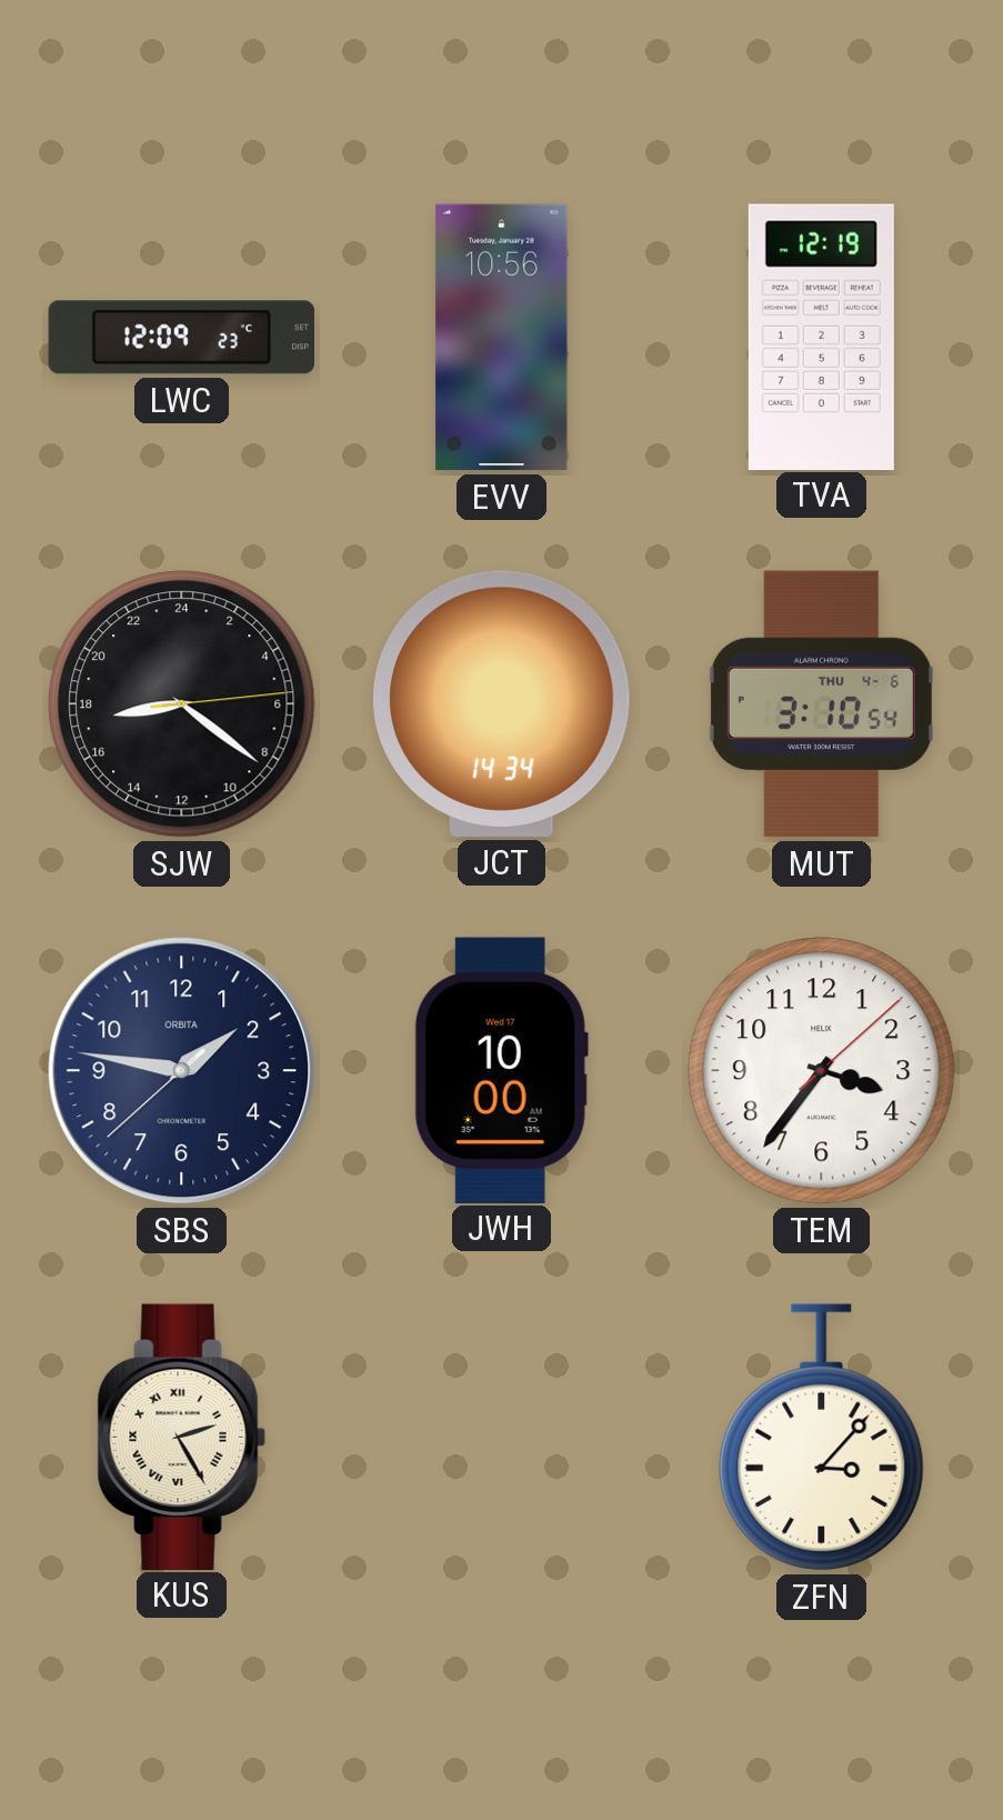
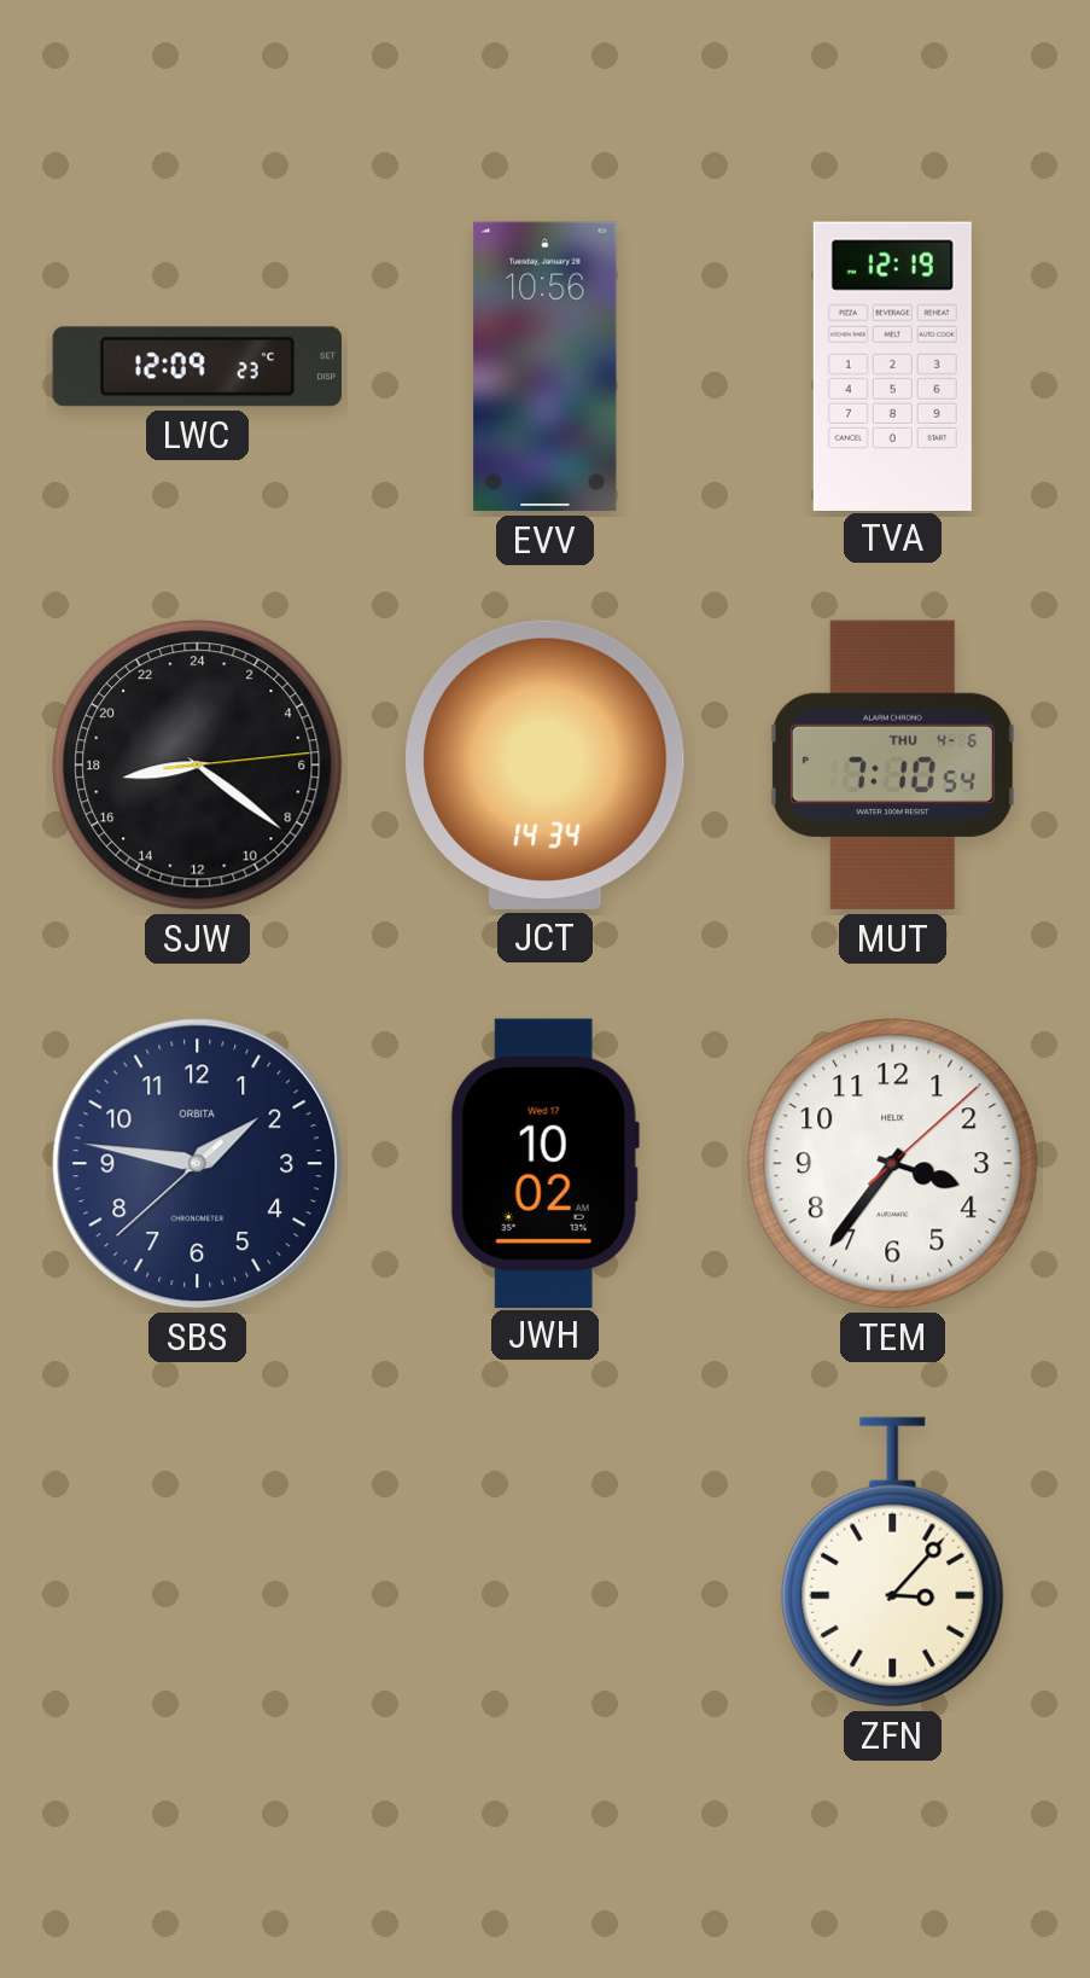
MUT: 3:10 -> 7:10 (892, 766)
JWH: 10:00 -> 10:02 (544, 1163)
KUS: 2:25 -> none (181, 1437)
